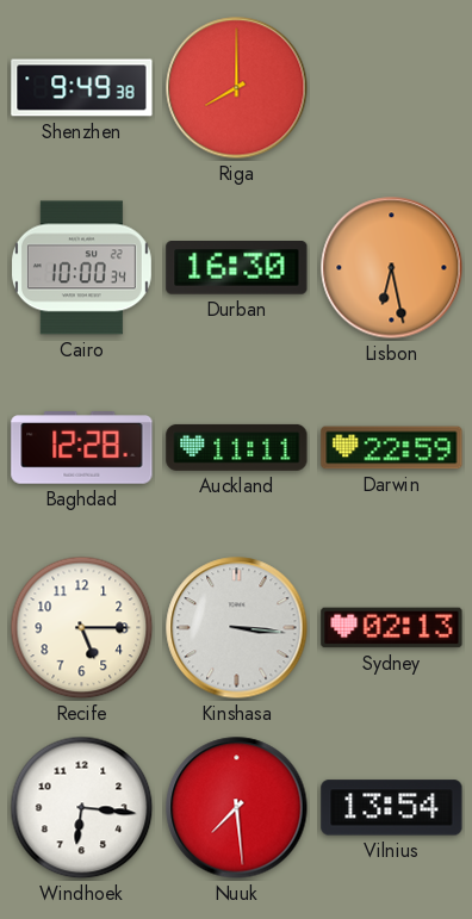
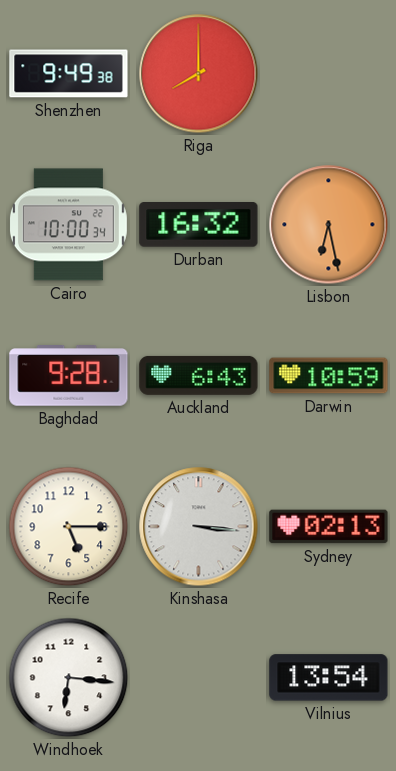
Durban: 16:30 -> 16:32 (199, 225)
Baghdad: 12:28 -> 9:28 (69, 376)
Auckland: 11:11 -> 6:43 (199, 375)
Darwin: 22:59 -> 10:59 (329, 376)
Nuuk: 7:29 -> none (237, 808)
